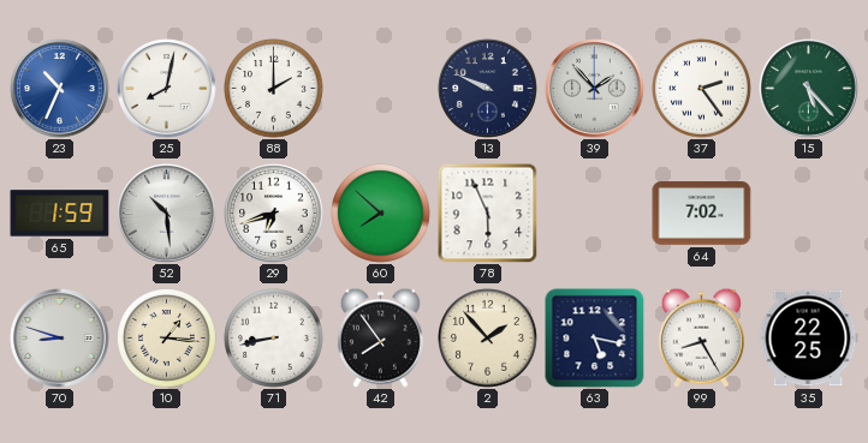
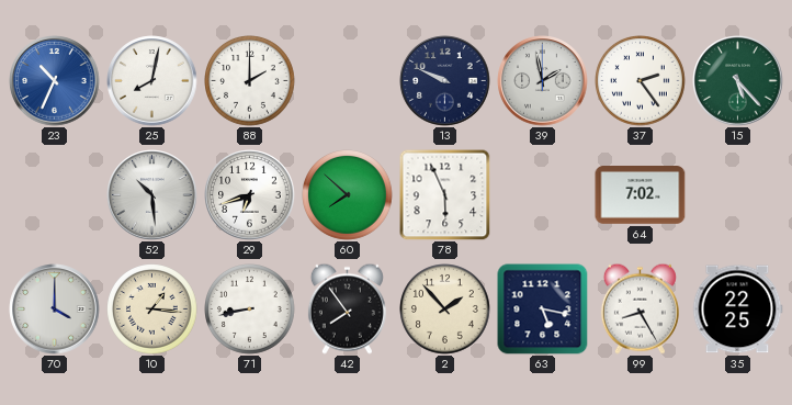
39: 1:53 -> 1:58 (543, 81)
65: 1:59 -> none (60, 214)
70: 8:48 -> 4:00 (55, 310)
